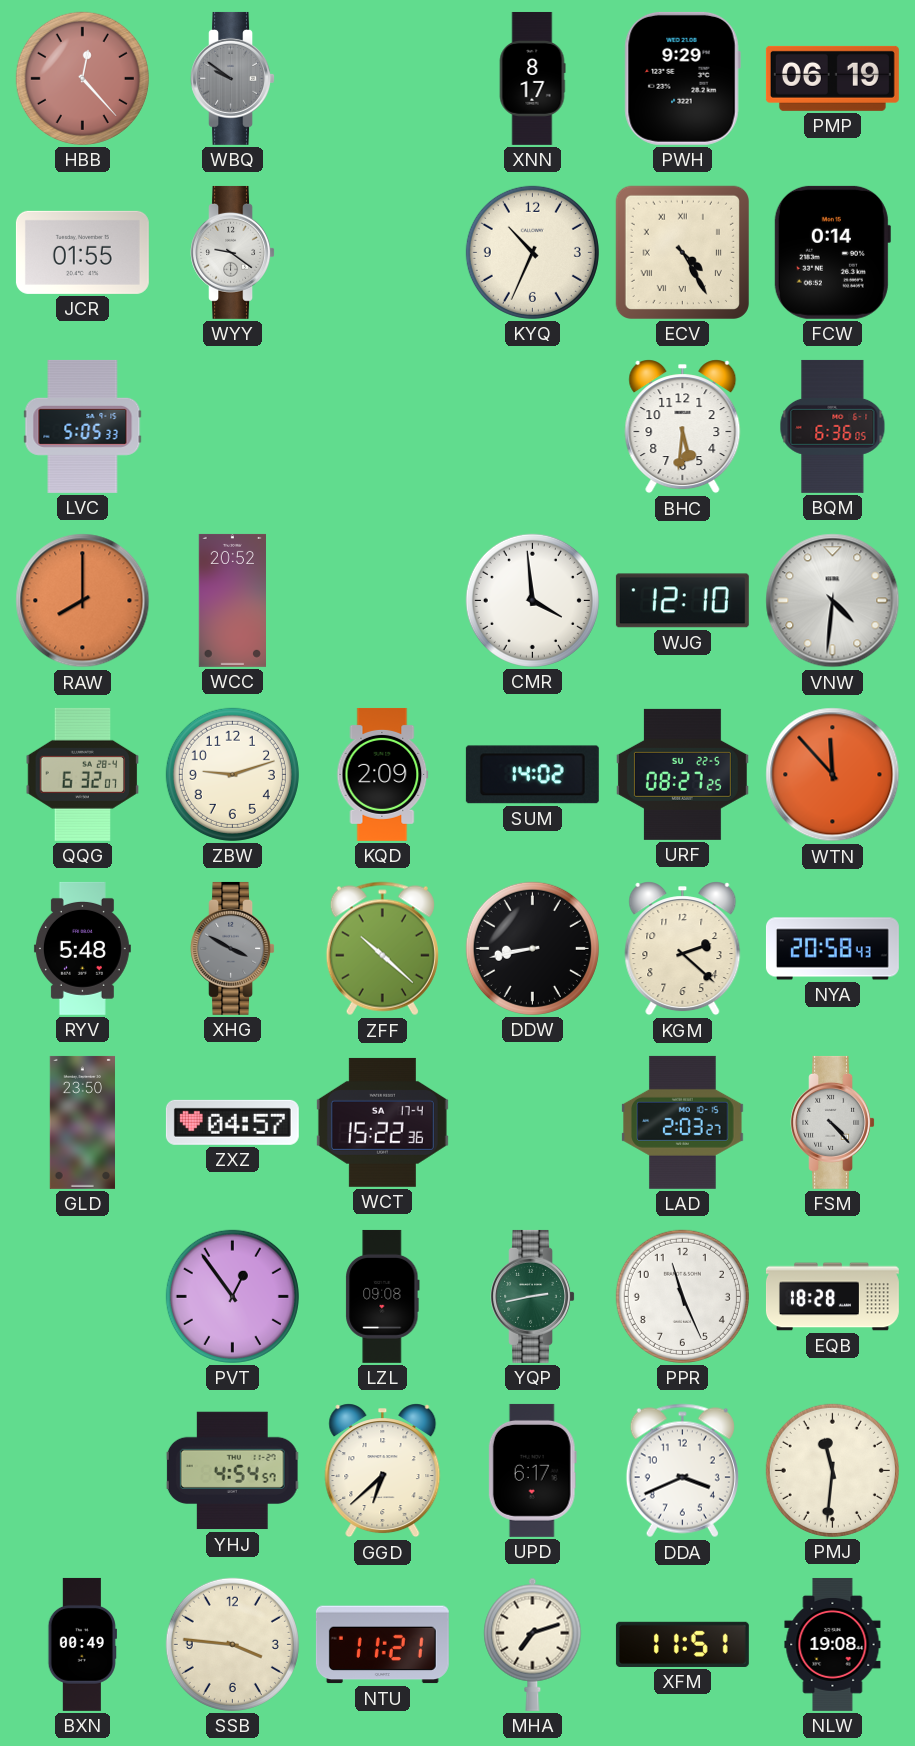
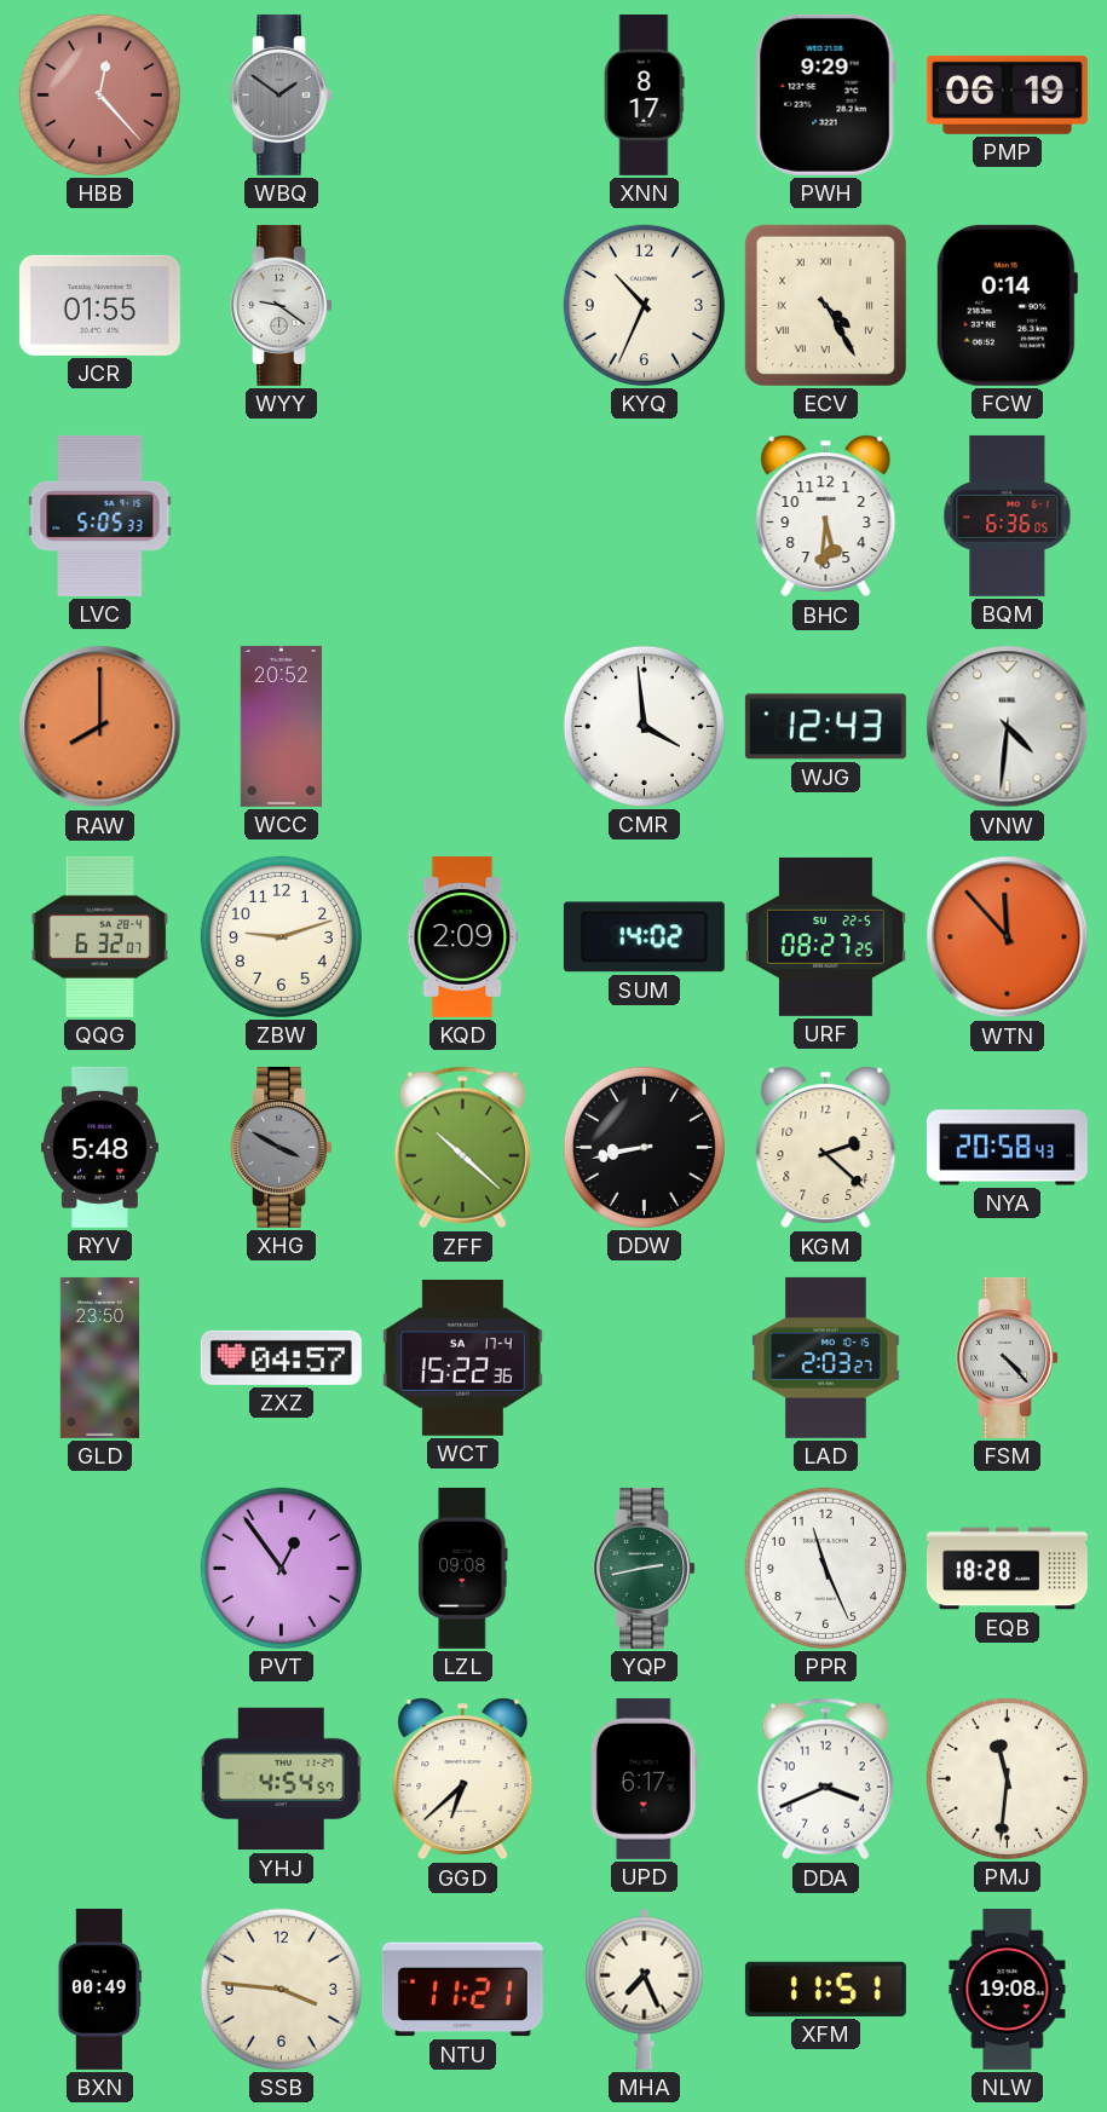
WBQ: 9:51 -> 1:51 (281, 94)
WJG: 12:10 -> 12:43 (825, 727)
MHA: 7:12 -> 7:26 (645, 1989)
